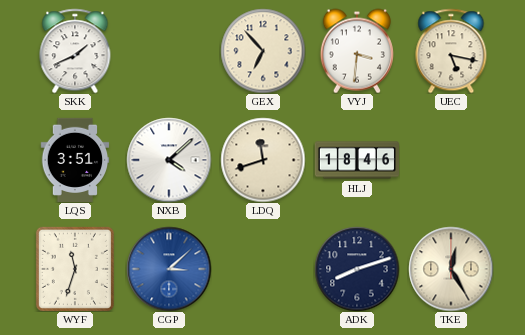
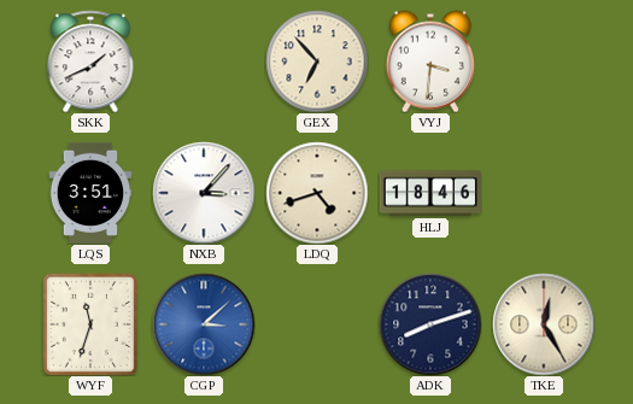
UEC: 5:17 -> none (451, 51)
NXB: 4:08 -> 3:07 (204, 193)
LDQ: 11:42 -> 4:42 (317, 193)
